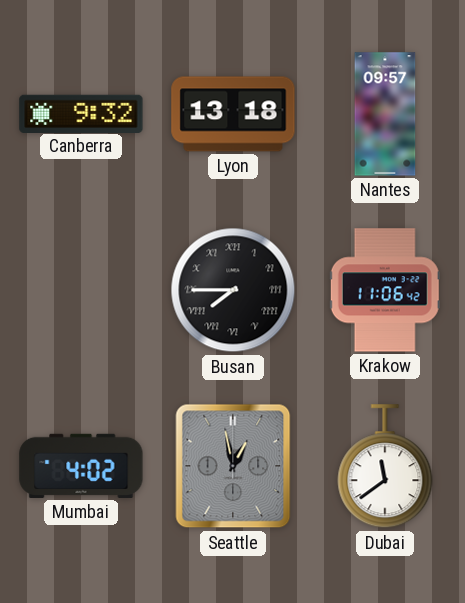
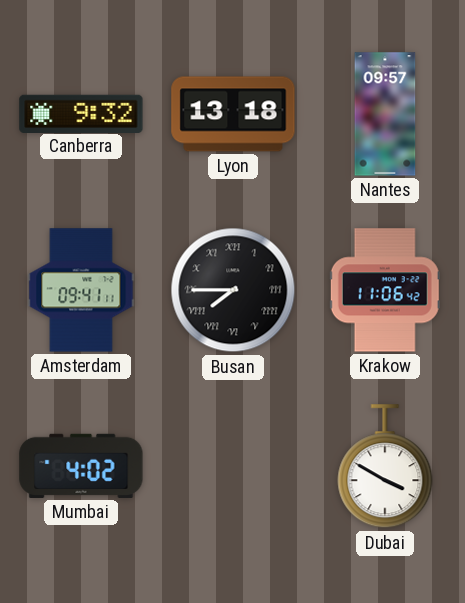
Amsterdam: none -> 09:41 (81, 290)
Seattle: 12:58 -> none (233, 466)
Dubai: 11:39 -> 3:50 (385, 467)
